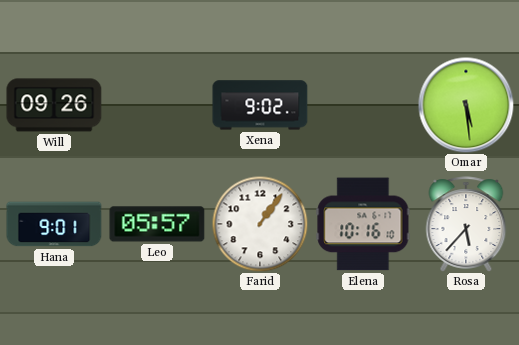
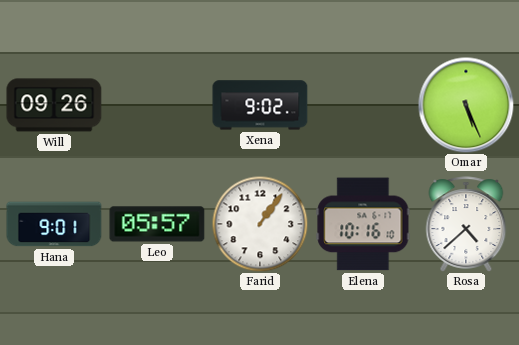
Omar: 5:29 -> 5:26 (466, 105)
Rosa: 5:37 -> 4:38 (466, 224)
